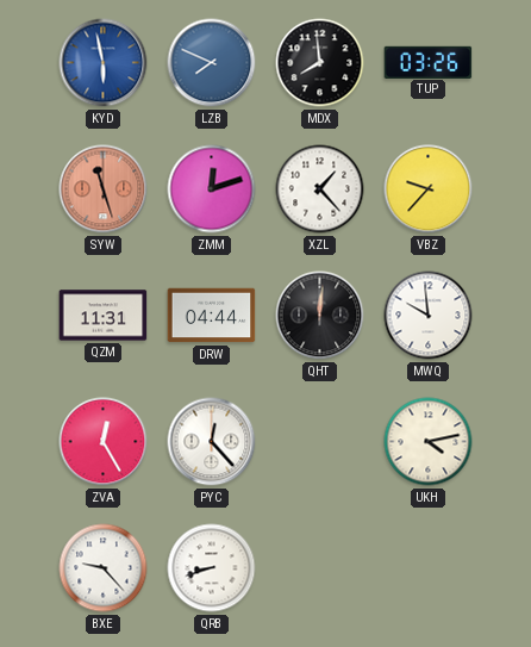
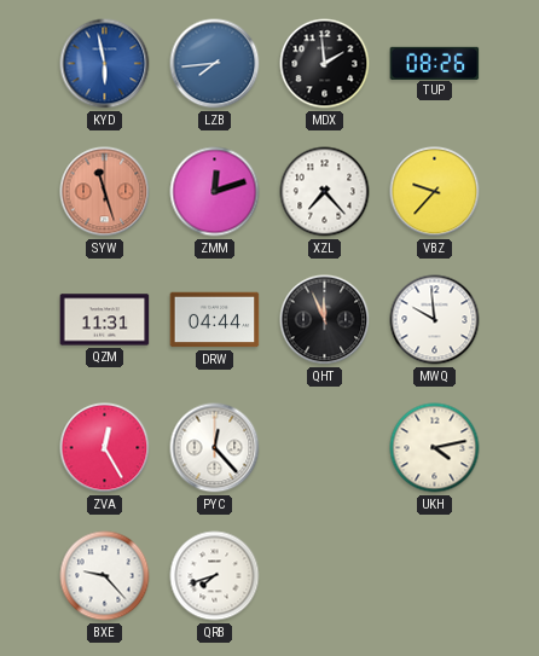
LZB: 7:49 -> 7:44 (215, 64)
MDX: 7:59 -> 1:59 (325, 64)
TUP: 03:26 -> 08:26 (435, 63)
XZL: 1:23 -> 7:23 (325, 192)
QHT: 12:01 -> 11:56 (325, 320)
QRB: 8:42 -> 7:42 (215, 576)
